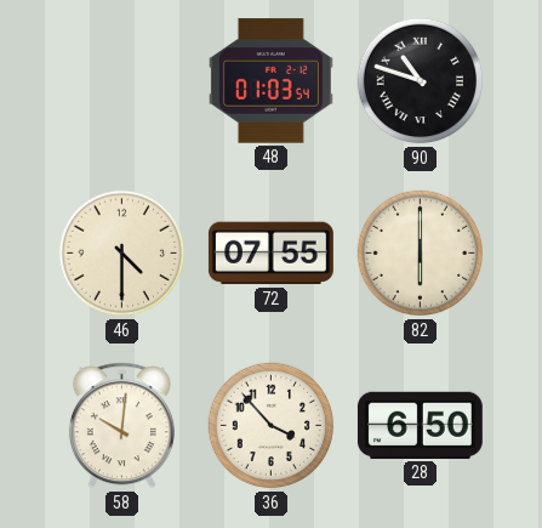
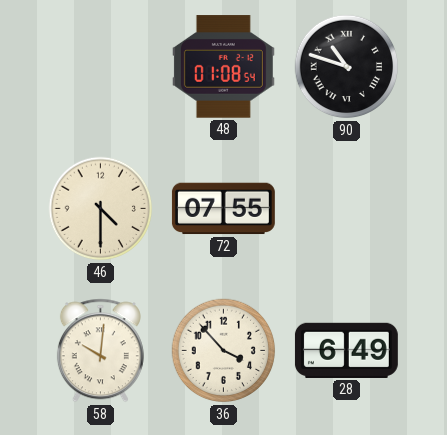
48: 01:03 -> 01:08 (223, 67)
82: 6:00 -> none (421, 254)
28: 6:50 -> 6:49 (346, 350)
